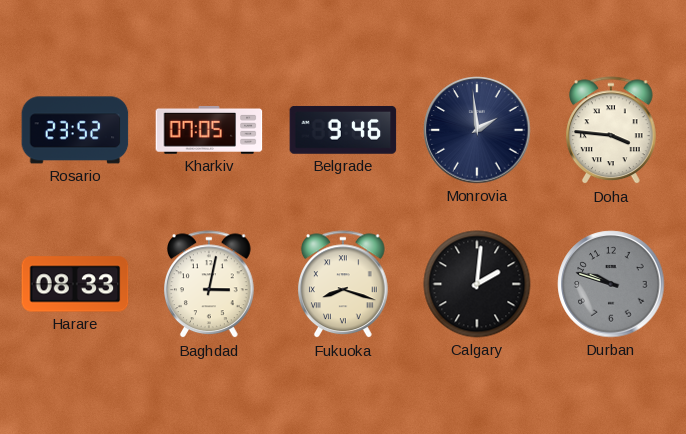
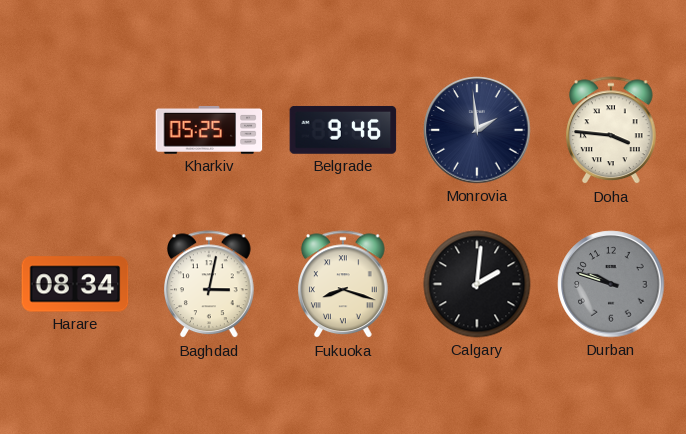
Rosario: 23:52 -> none (75, 130)
Kharkiv: 07:05 -> 05:25 (209, 130)
Harare: 08:33 -> 08:34 (75, 284)
